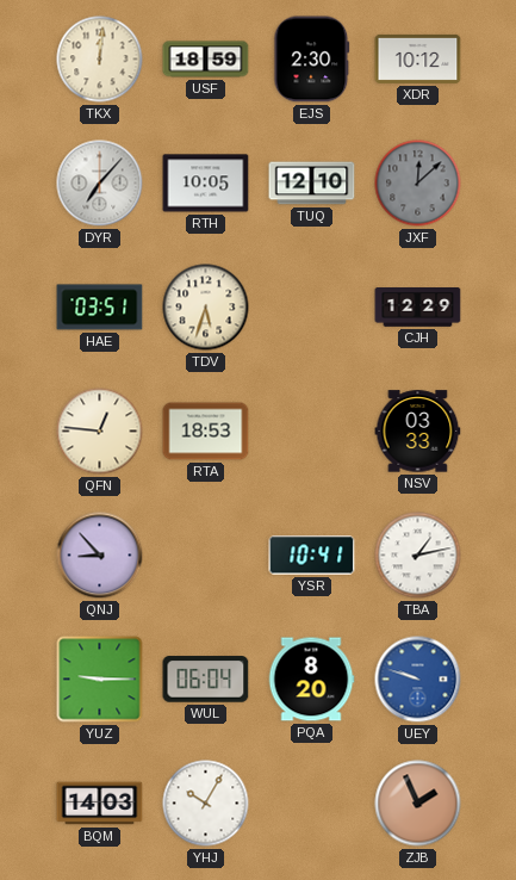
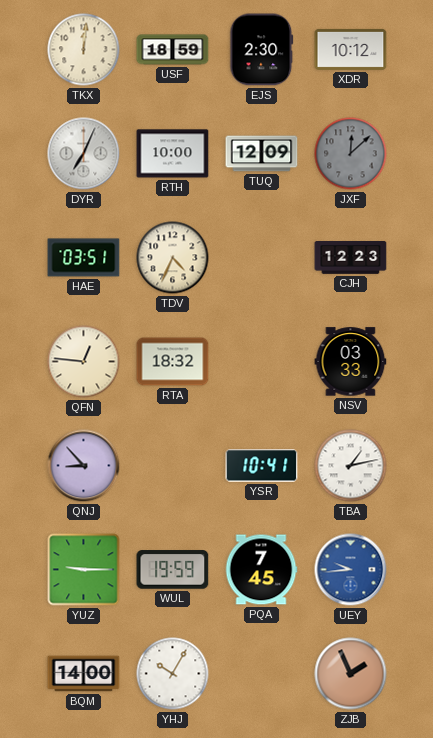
DYR: 7:07 -> 7:04 (84, 154)
RTH: 10:05 -> 10:00 (173, 154)
TUQ: 12:10 -> 12:09 (262, 154)
TDV: 5:33 -> 4:34 (173, 258)
CJH: 12:29 -> 12:23 (351, 258)
RTA: 18:53 -> 18:32 (173, 362)
WUL: 06:04 -> 19:59 (173, 570)
PQA: 8:20 -> 7:45 (261, 570)
UEY: 9:48 -> 9:44 (351, 570)
BQM: 14:03 -> 14:00 (84, 674)
